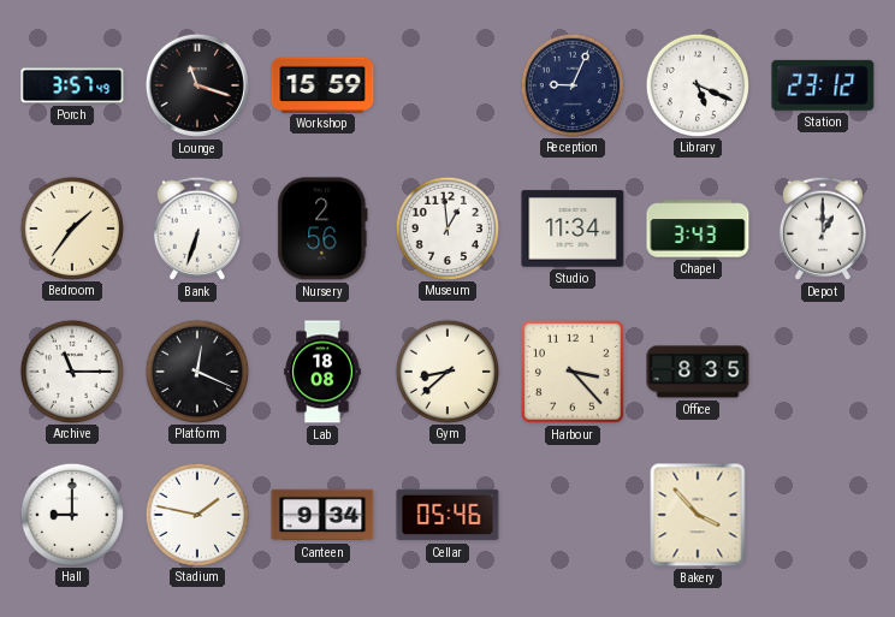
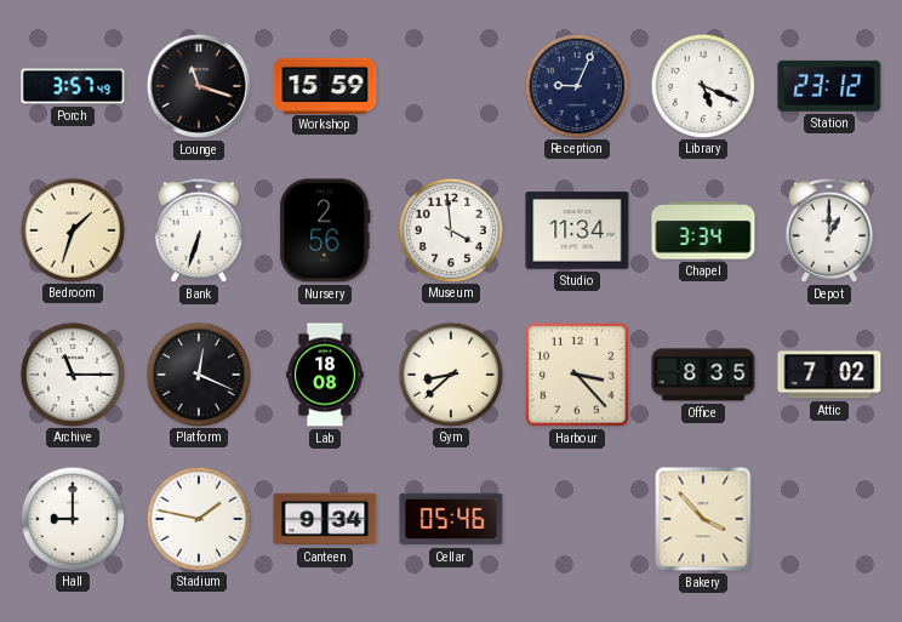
Bedroom: 1:36 -> 1:33 (72, 229)
Museum: 12:59 -> 3:59 (450, 229)
Chapel: 3:43 -> 3:34 (703, 230)
Attic: none -> 7:02 (829, 375)
